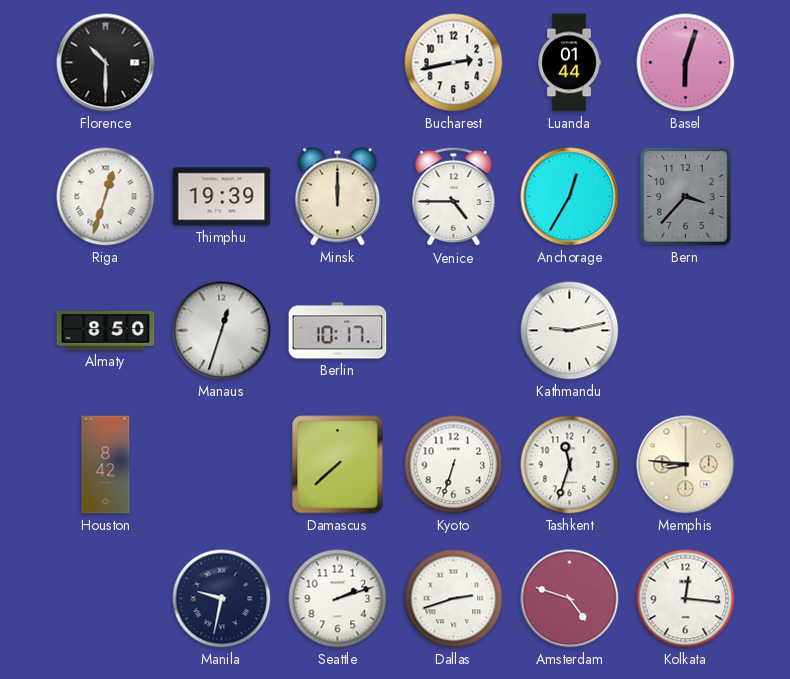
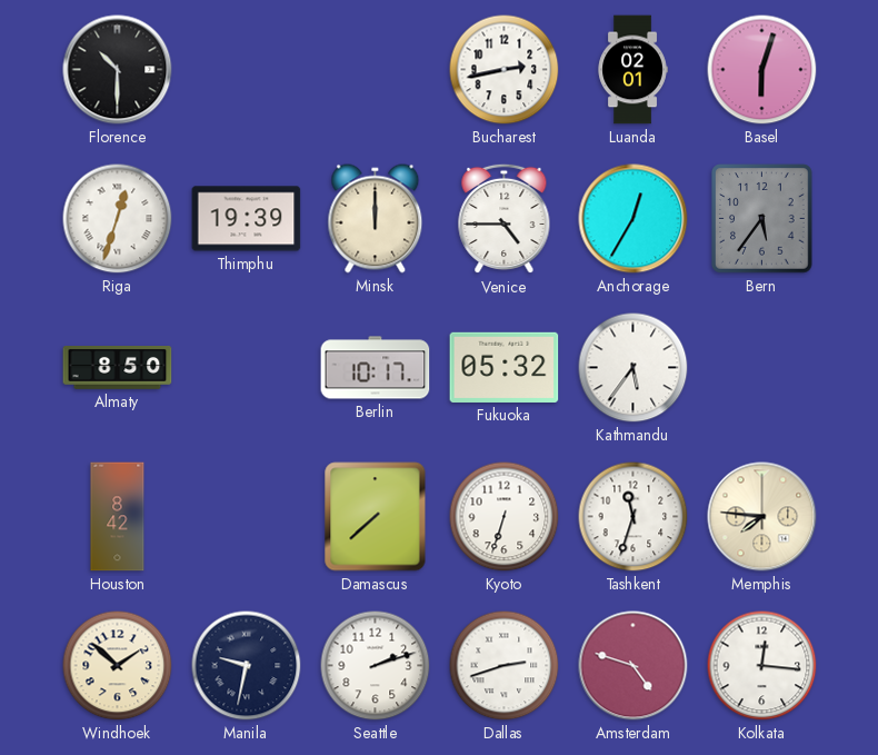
Luanda: 01:44 -> 02:01 (632, 70)
Bern: 3:37 -> 5:36 (762, 219)
Manaus: 12:33 -> none (222, 331)
Fukuoka: none -> 05:32 (505, 367)
Kathmandu: 9:13 -> 5:36 (633, 368)
Memphis: 8:46 -> 7:46 (762, 517)
Windhoek: none -> 1:52 (118, 666)
